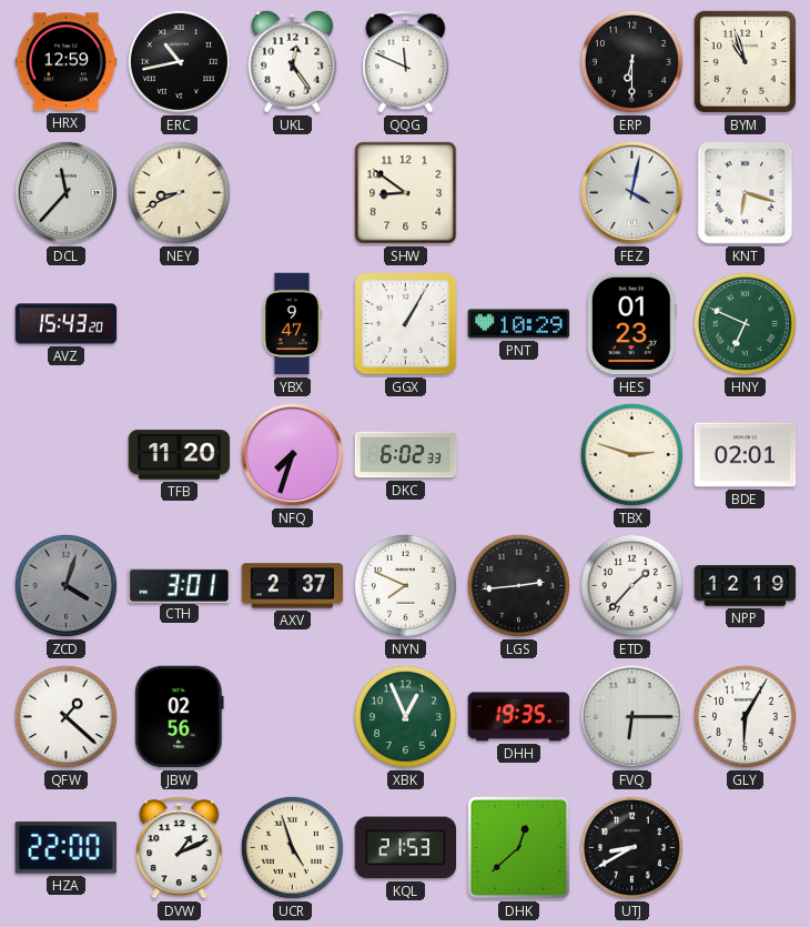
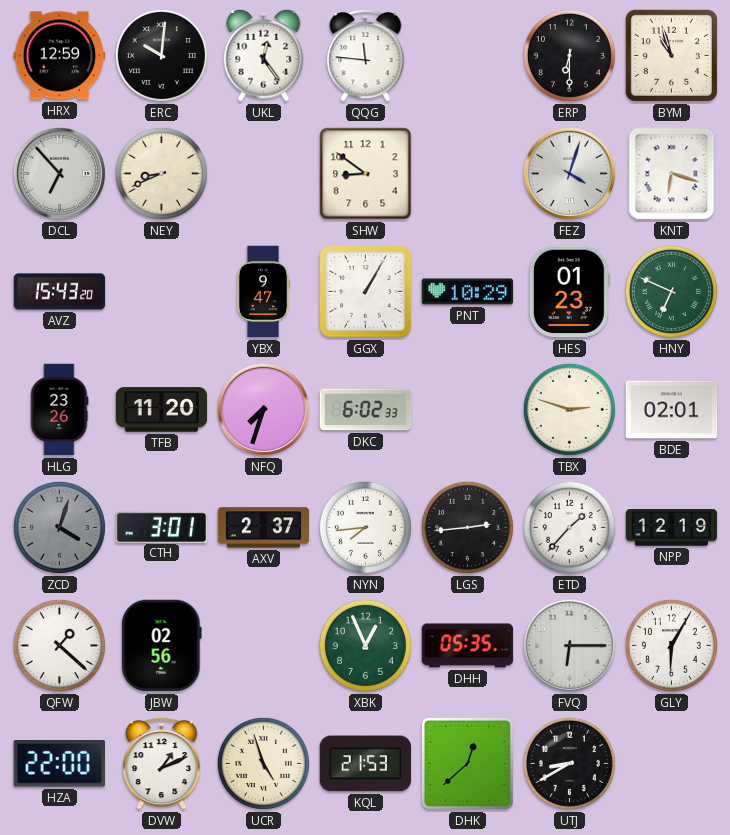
ERC: 10:43 -> 10:01 (161, 55)
QQG: 11:49 -> 11:46 (366, 56)
DCL: 11:37 -> 6:53 (59, 173)
FEZ: 4:02 -> 4:03 (569, 173)
HLG: none -> 23:26 (59, 410)
NYN: 7:49 -> 7:44 (365, 527)
DHH: 19:35 -> 05:35 (468, 646)
